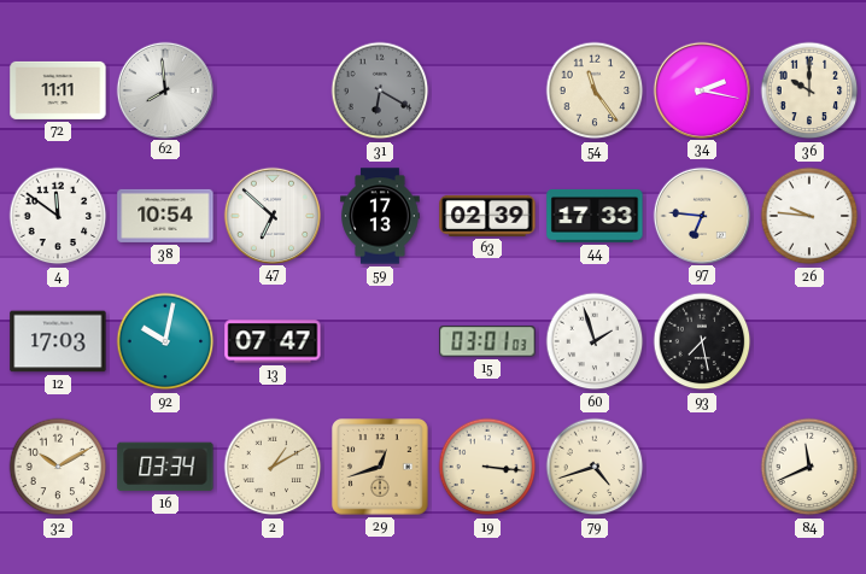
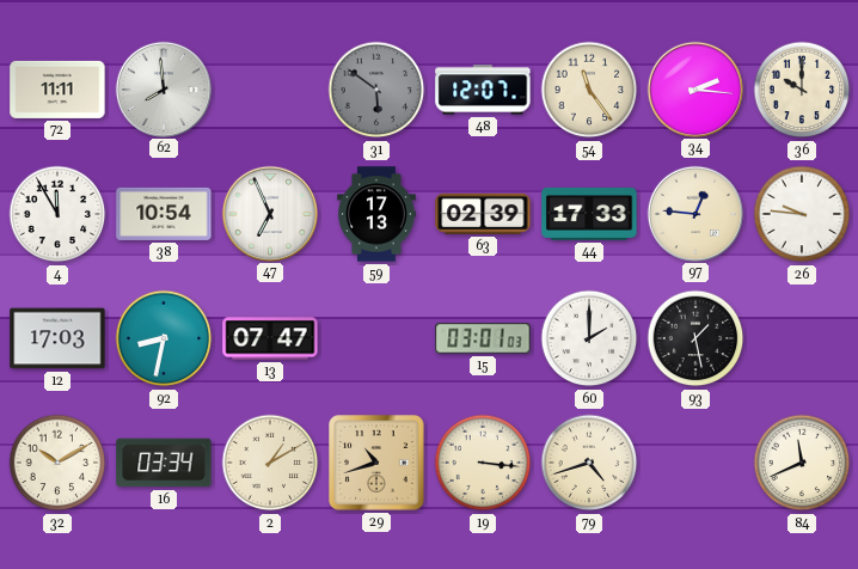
31: 6:20 -> 5:51 (376, 90)
48: none -> 12:07 (483, 90)
34: 2:17 -> 2:16 (694, 88)
4: 11:51 -> 11:55 (57, 214)
47: 6:52 -> 6:56 (269, 213)
97: 6:46 -> 12:46 (694, 213)
92: 10:02 -> 8:32 (164, 338)
60: 1:57 -> 2:00 (589, 338)
93: 7:28 -> 1:28 (695, 338)
29: 12:42 -> 10:42 (376, 463)
